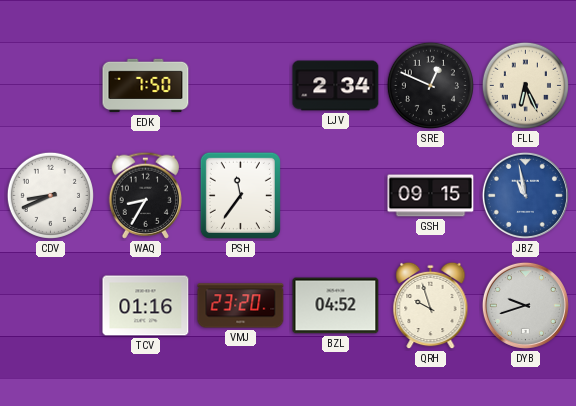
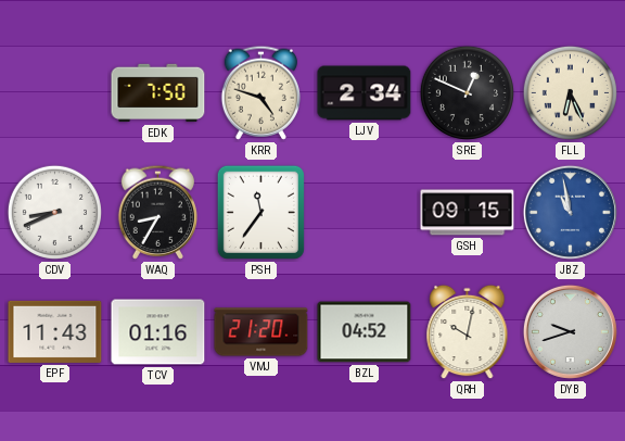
KRR: none -> 4:48 (260, 92)
EPF: none -> 11:43 (55, 331)
VMJ: 23:20 -> 21:20 (262, 332)
QRH: 9:57 -> 10:02 (468, 332)
